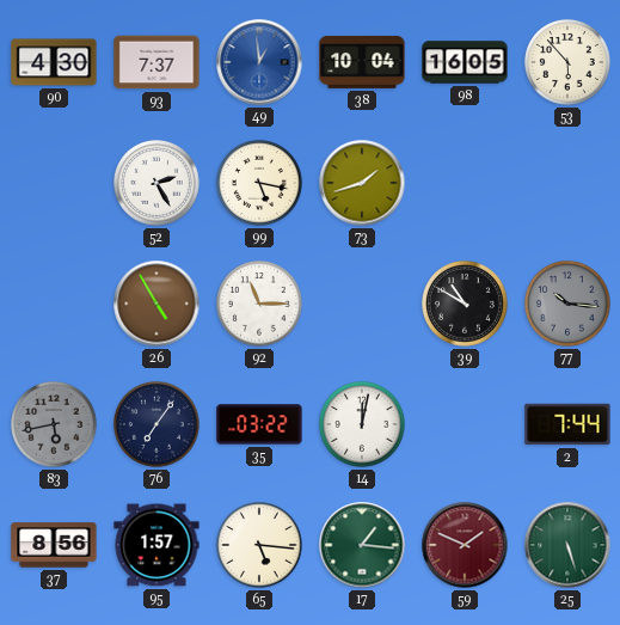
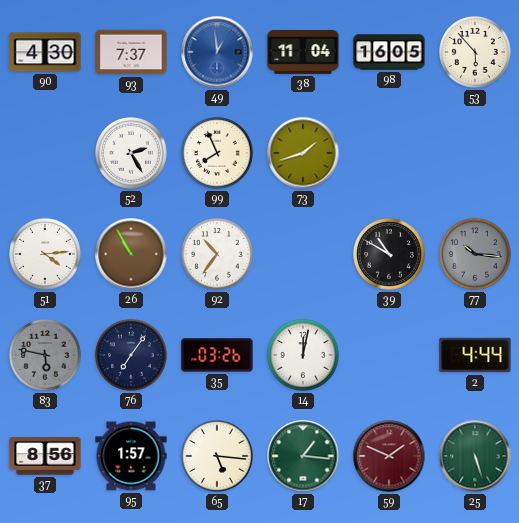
38: 10:04 -> 11:04 (303, 52)
99: 5:17 -> 7:56 (218, 154)
51: none -> 4:14 (46, 255)
26: 4:55 -> 10:55 (131, 254)
92: 11:15 -> 10:36 (218, 255)
83: 5:43 -> 5:47 (46, 356)
35: 03:22 -> 03:26 (217, 355)
2: 7:44 -> 4:44 (475, 355)
